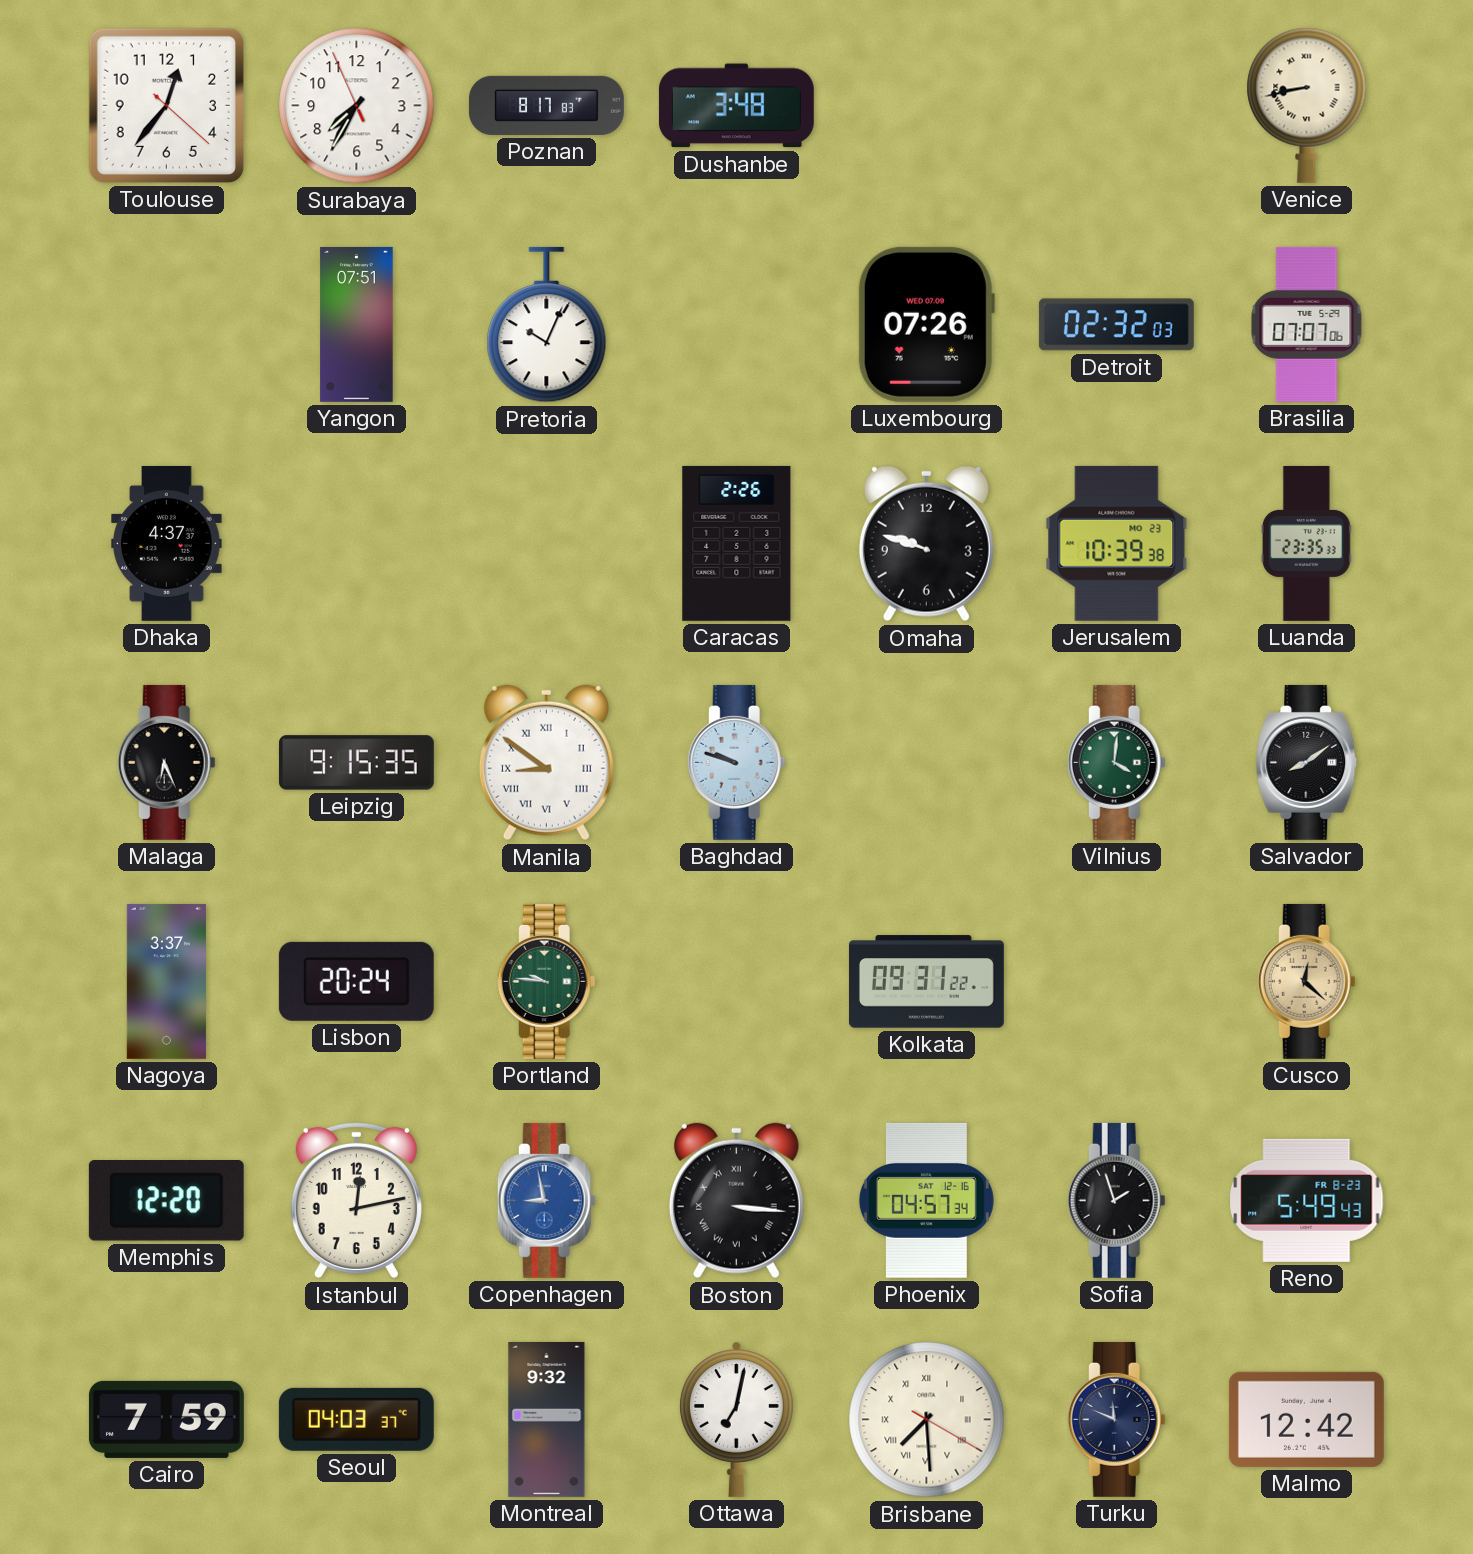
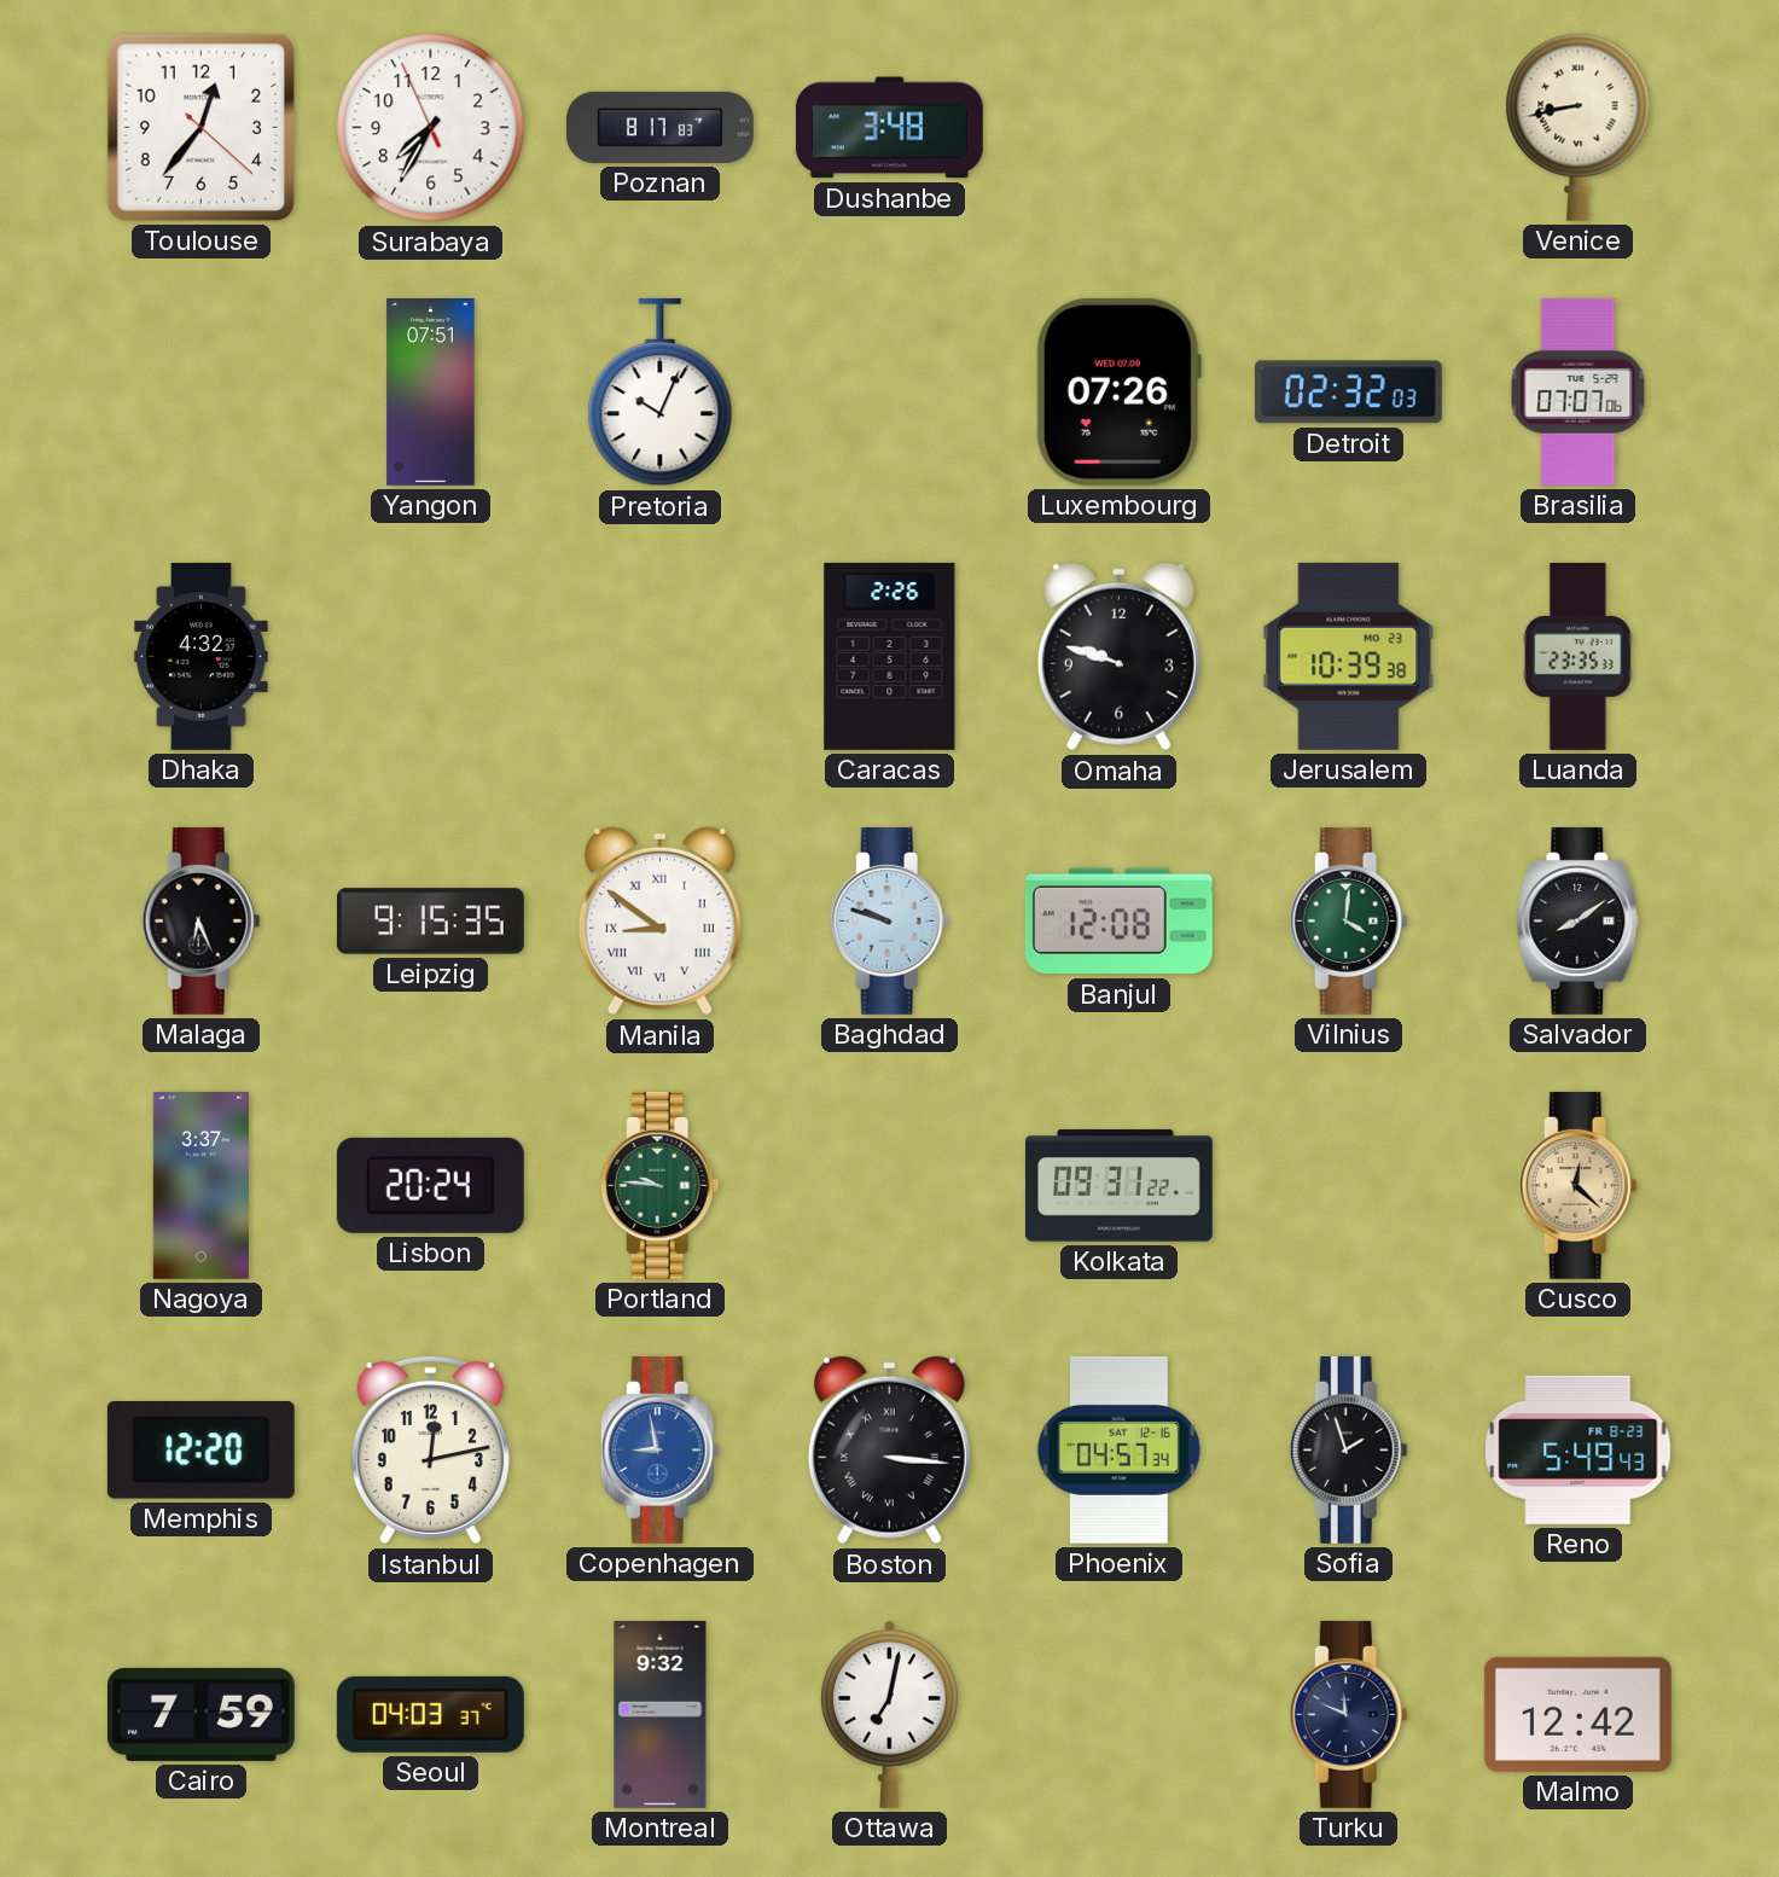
Dhaka: 4:37 -> 4:32 (202, 656)
Banjul: none -> 12:08 (1118, 922)
Brisbane: 7:29 -> none (927, 1420)
